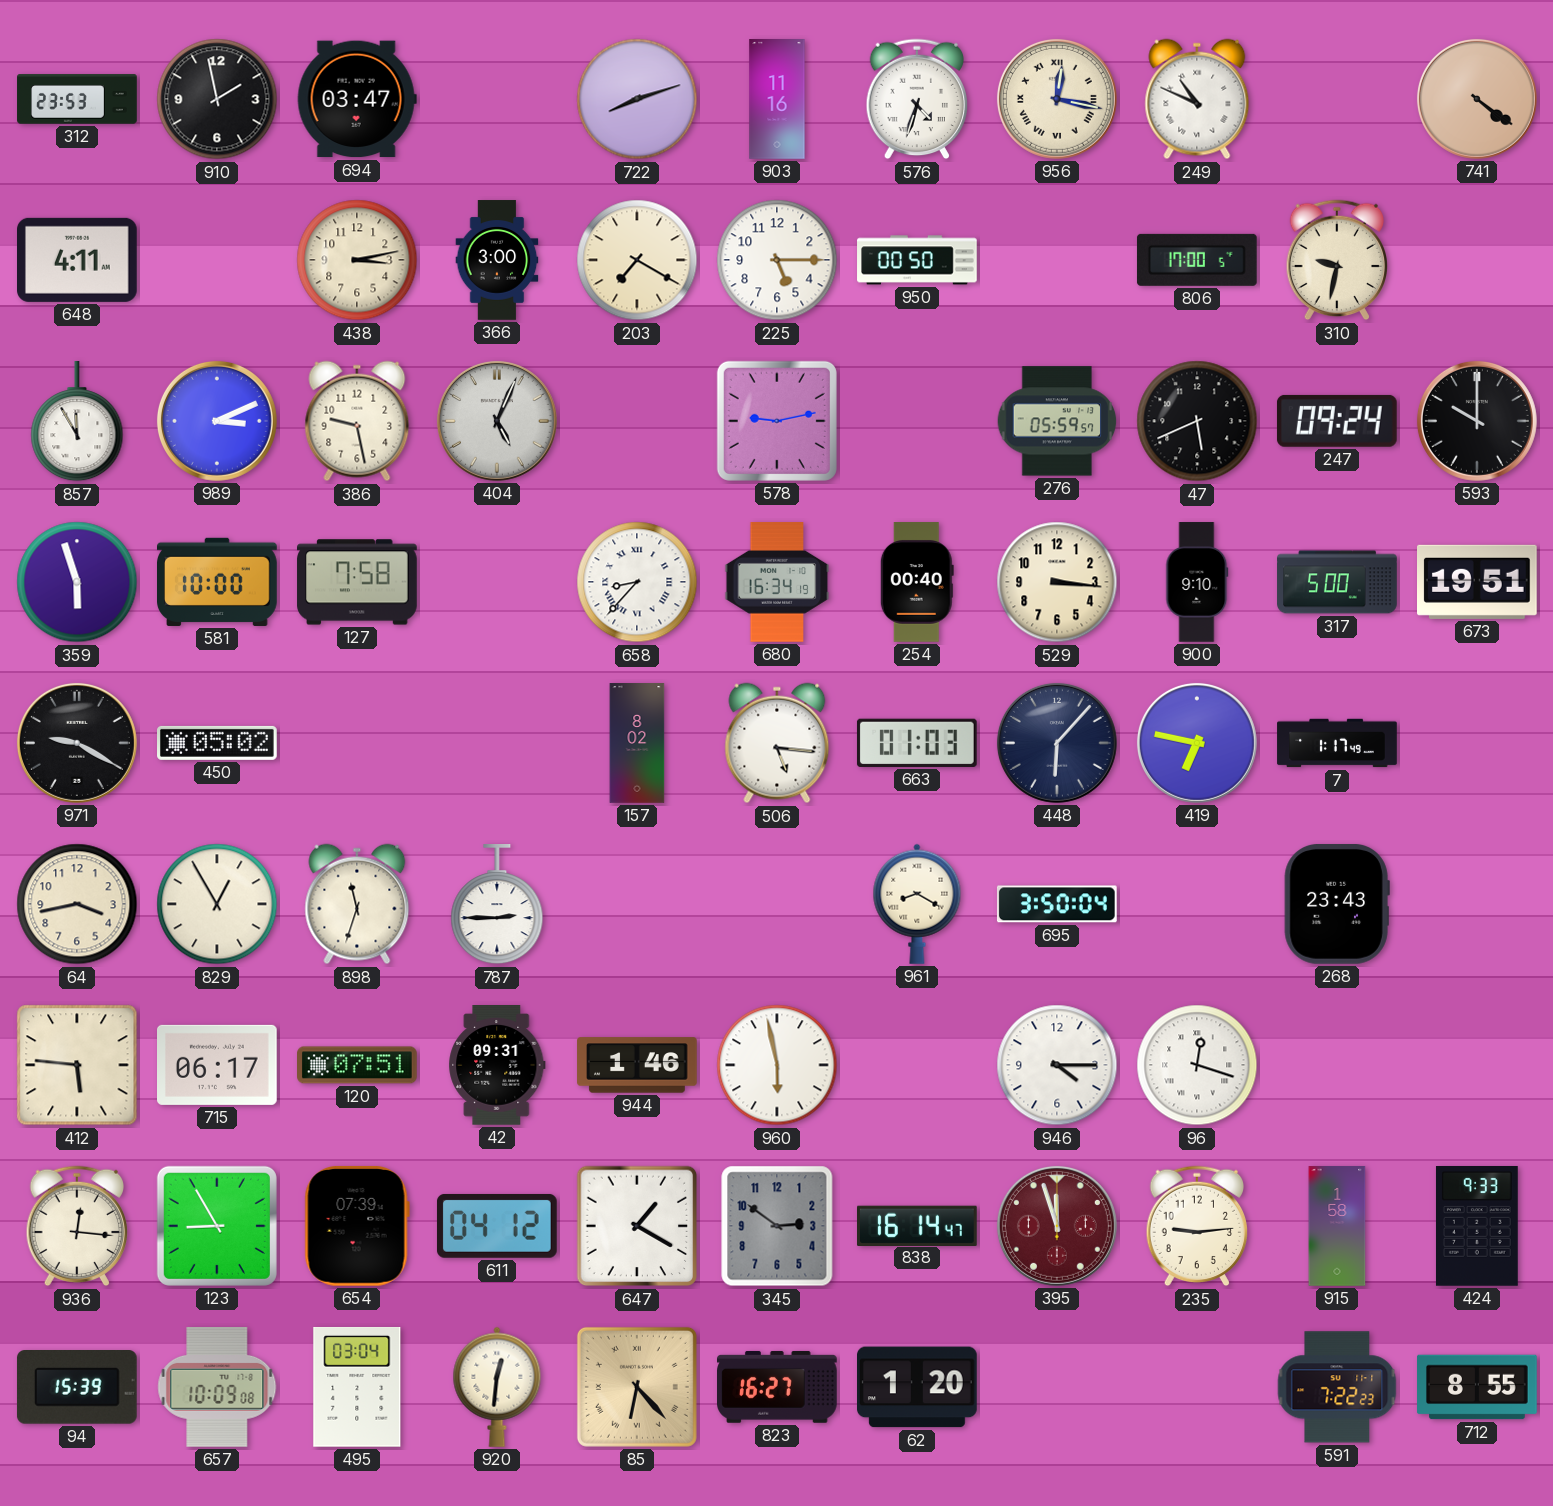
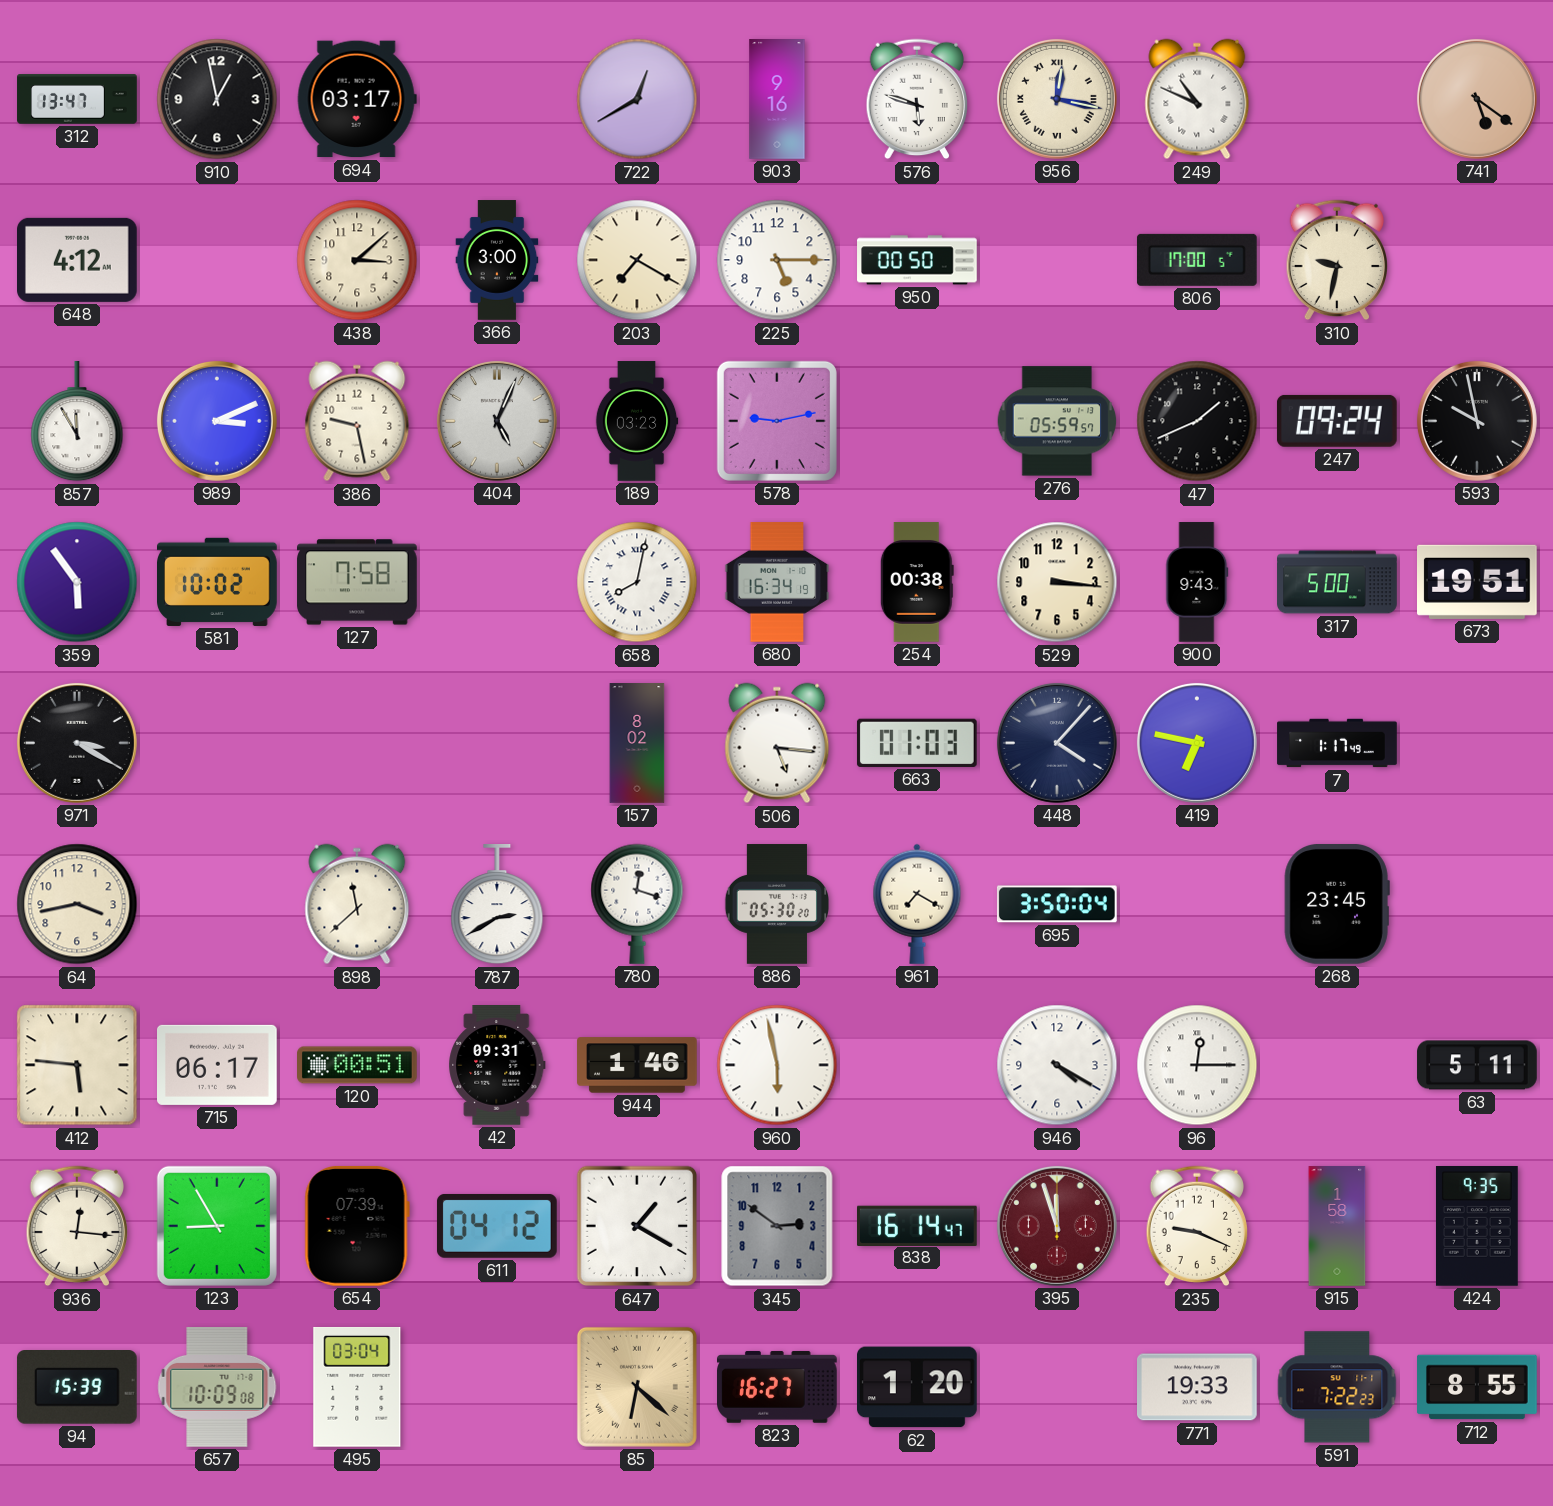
312: 23:53 -> 13:47 (77, 99)
910: 1:58 -> 12:58 (217, 99)
694: 03:47 -> 03:17 (357, 99)
722: 8:12 -> 12:40 (637, 99)
903: 11:16 -> 9:16 (777, 99)
576: 4:33 -> 5:48 (917, 99)
741: 4:21 -> 5:21 (1477, 99)
648: 4:11 -> 4:12 (78, 260)
438: 3:13 -> 3:08 (357, 260)
189: none -> 03:23 (637, 421)
47: 5:41 -> 1:41 (1197, 421)
593: 10:00 -> 9:58 (1477, 421)
359: 5:57 -> 5:54 (77, 582)
581: 10:00 -> 10:02 (218, 582)
658: 8:37 -> 8:02 (637, 582)
254: 00:40 -> 00:38 (917, 582)
900: 9:10 -> 9:43 (1197, 582)
971: 9:20 -> 3:20 (77, 743)
450: 05:02 -> none (218, 743)
448: 6:07 -> 4:07 (1057, 743)
829: 12:55 -> none (217, 904)
898: 11:33 -> 11:38 (357, 904)
787: 2:45 -> 2:40 (497, 905)
780: none -> 12:18 (637, 904)
886: none -> 05:30 (776, 904)
961: 8:20 -> 7:20 (917, 904)
268: 23:43 -> 23:45 (1337, 905)
120: 07:51 -> 00:51 (358, 1065)
946: 4:15 -> 4:20 (1057, 1065)
96: 12:18 -> 12:15 (1197, 1065)
63: none -> 5:11 (1477, 1065)
235: 9:14 -> 9:19 (1197, 1226)
424: 9:33 -> 9:35 (1477, 1227)
920: 12:31 -> none (497, 1387)
85: 6:23 -> 6:22 (637, 1387)
771: none -> 19:33 (1198, 1387)
